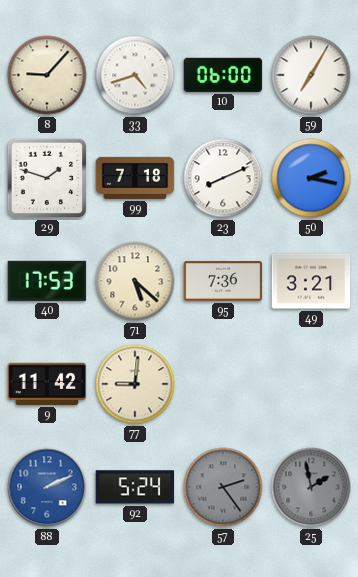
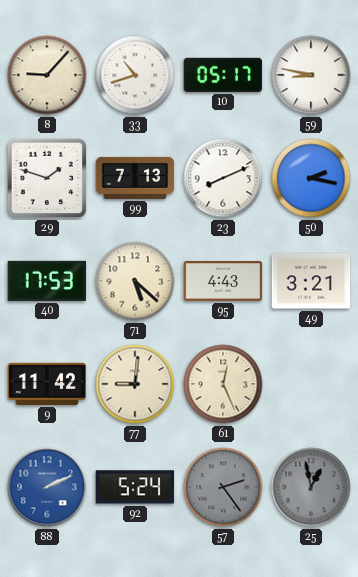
33: 4:42 -> 10:42 (135, 75)
10: 06:00 -> 05:17 (223, 75)
59: 7:05 -> 8:47 (311, 75)
99: 7:18 -> 7:13 (135, 178)
95: 7:36 -> 4:43 (223, 281)
61: none -> 12:26 (223, 384)
25: 1:58 -> 12:58 (311, 487)
